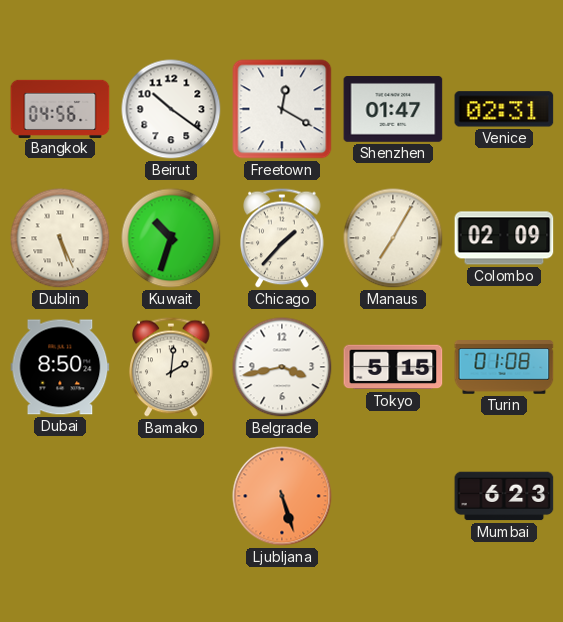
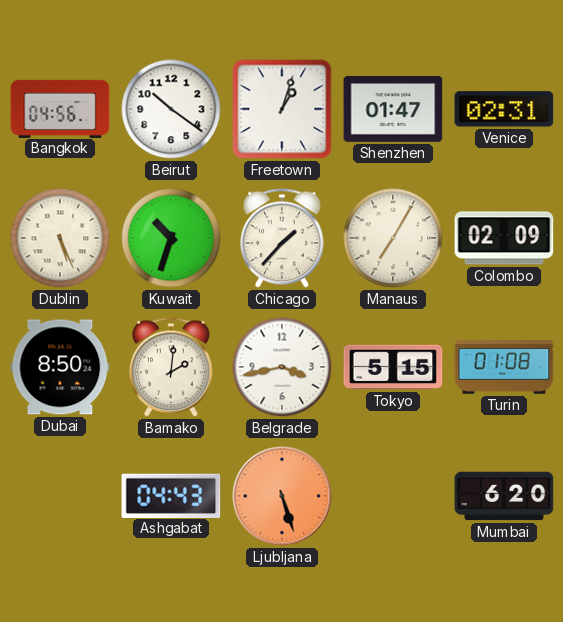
Freetown: 12:20 -> 1:03 (282, 109)
Ashgabat: none -> 04:43 (171, 495)
Mumbai: 6:23 -> 6:20 (504, 496)
